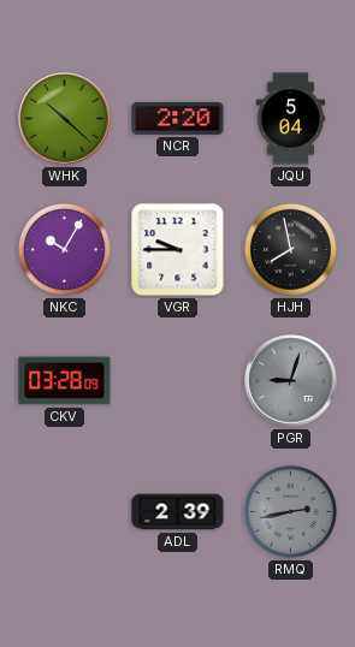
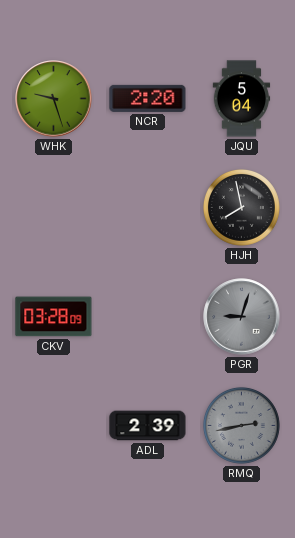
WHK: 10:22 -> 9:27 (54, 99)
NKC: 10:05 -> none (64, 249)
VGR: 9:45 -> none (178, 250)
